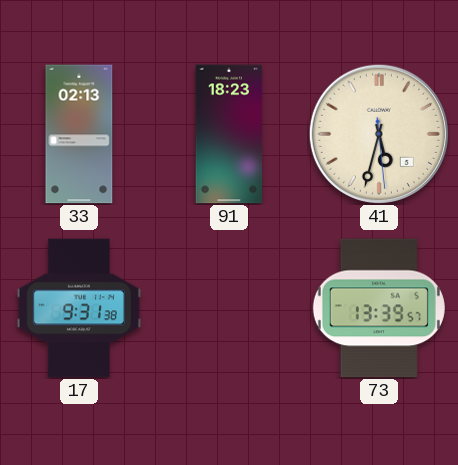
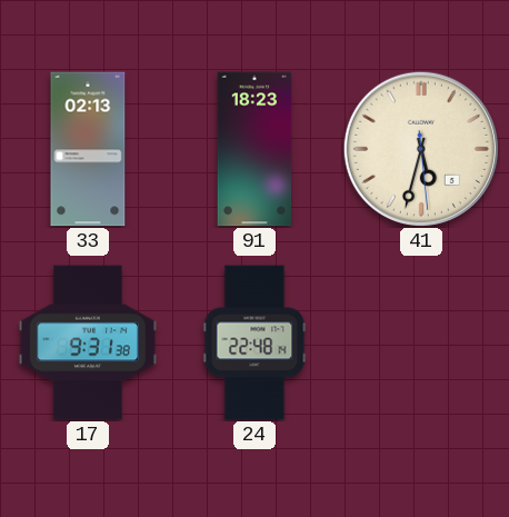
24: none -> 22:48 (255, 342)
73: 13:39 -> none (379, 308)
